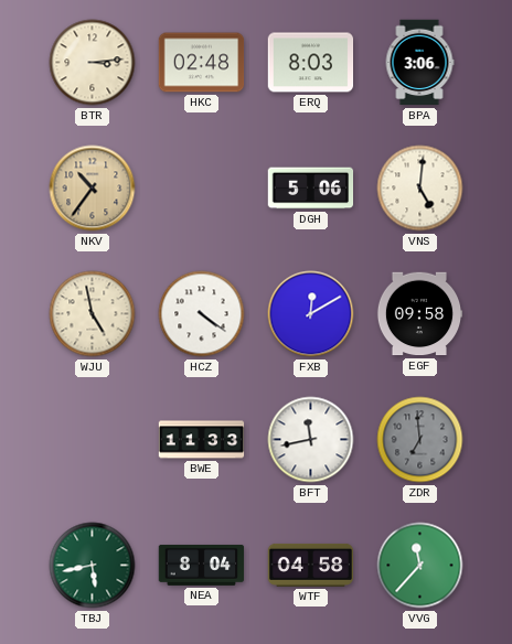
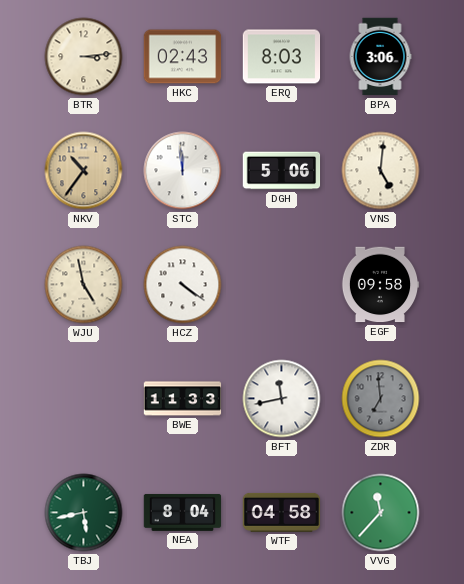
HKC: 02:48 -> 02:43 (183, 57)
STC: none -> 11:59 (183, 171)
FXB: 12:10 -> none (311, 314)
